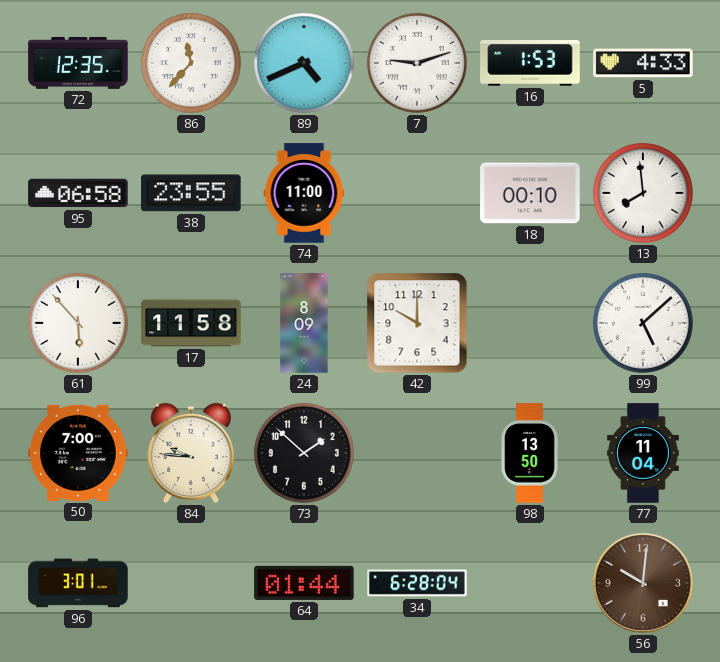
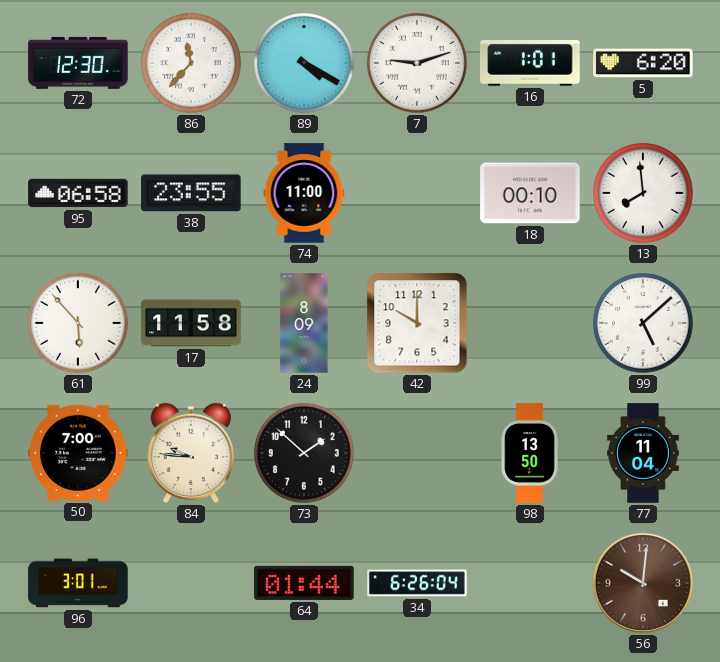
72: 12:35 -> 12:30 (78, 63)
89: 4:41 -> 4:20 (304, 63)
16: 1:53 -> 1:01 (530, 63)
5: 4:33 -> 6:20 (643, 63)
34: 6:28 -> 6:26 (417, 583)
